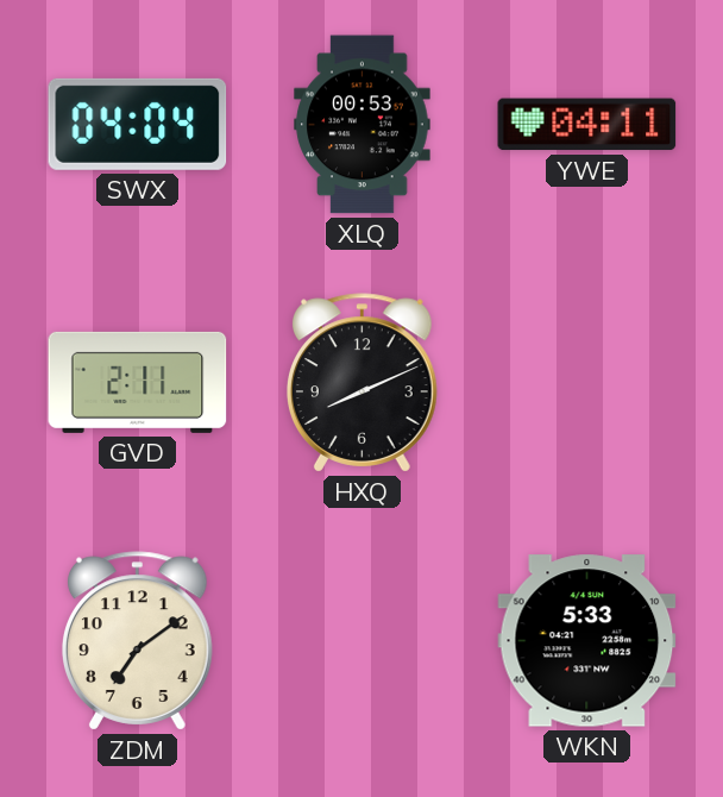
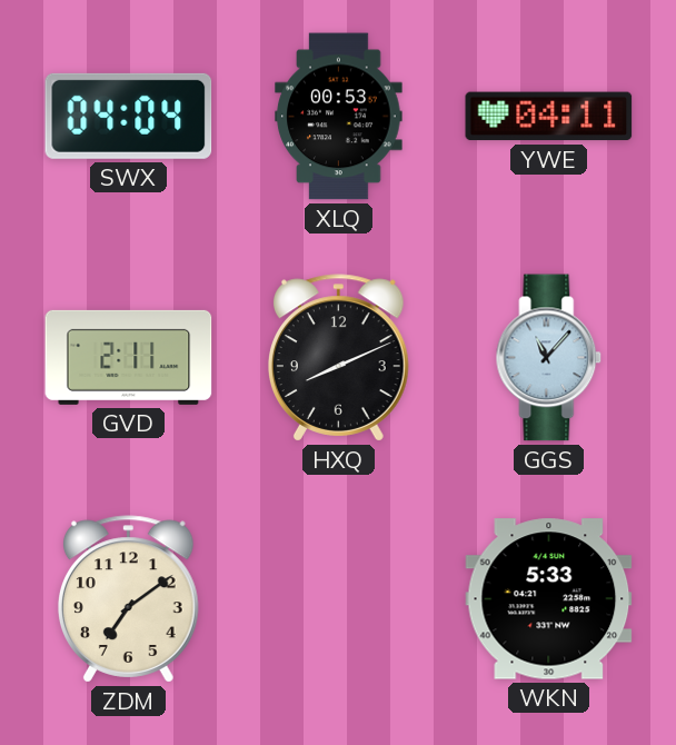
GGS: none -> 11:07 (549, 358)
